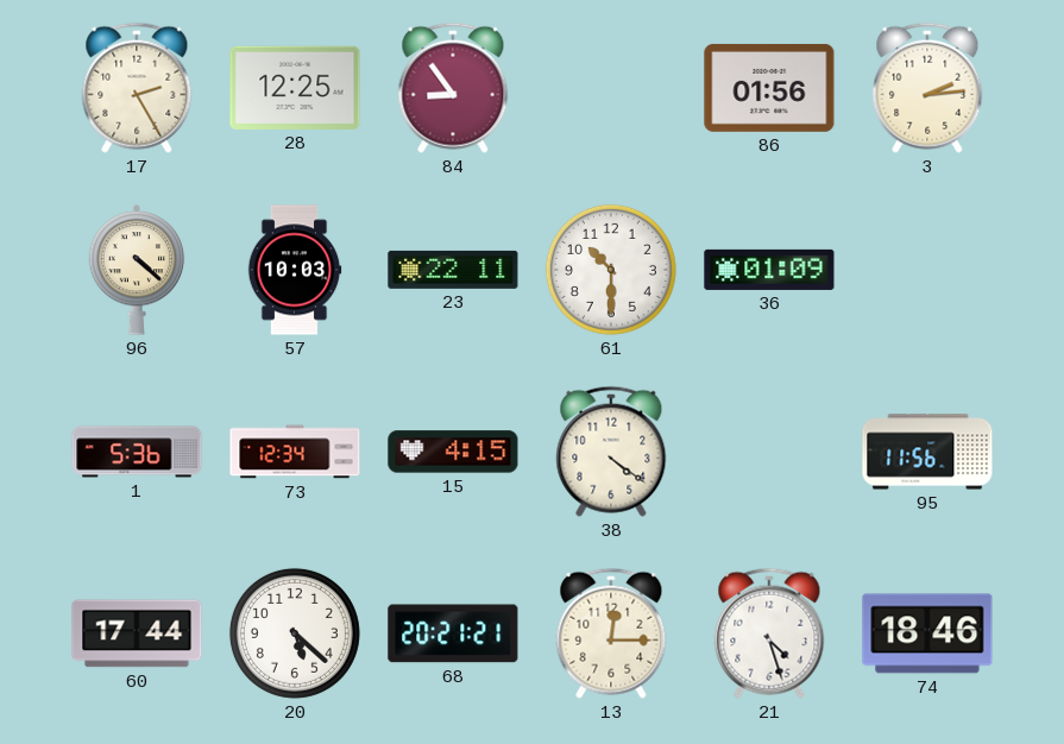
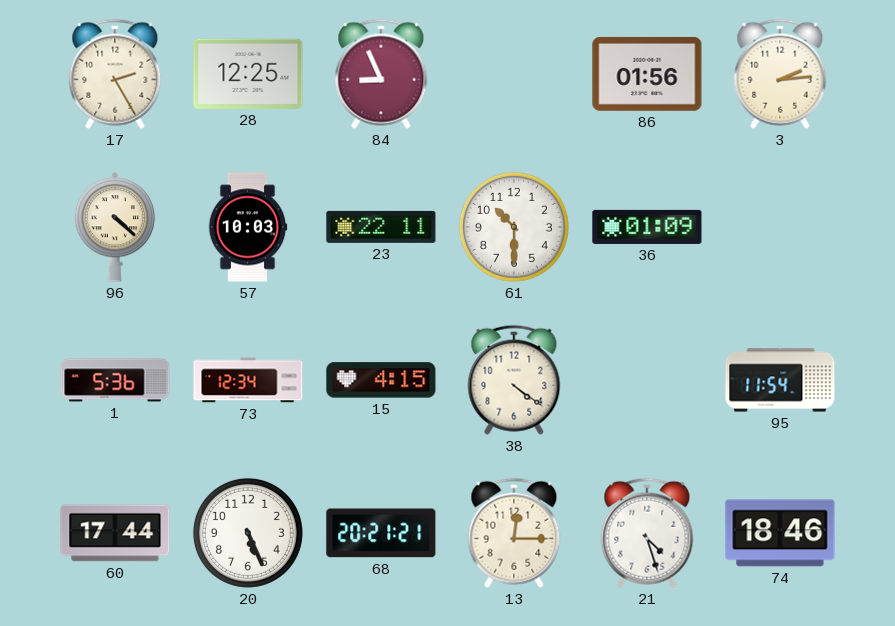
84: 8:54 -> 8:56 (381, 74)
95: 11:56 -> 11:54 (780, 380)
20: 5:22 -> 5:26 (248, 533)
